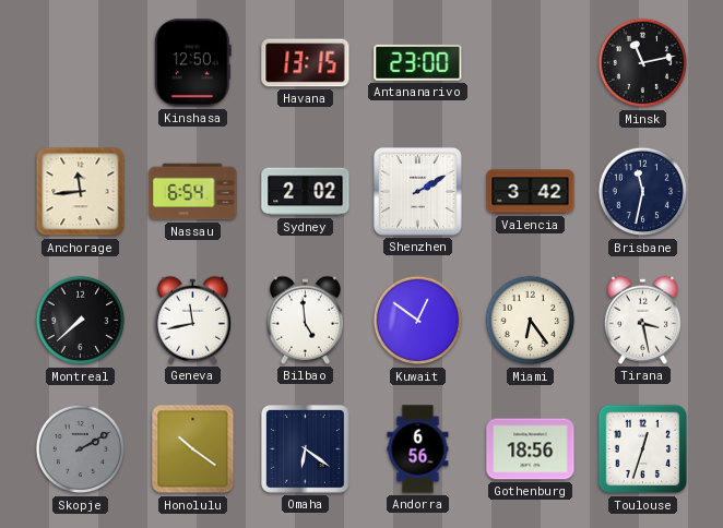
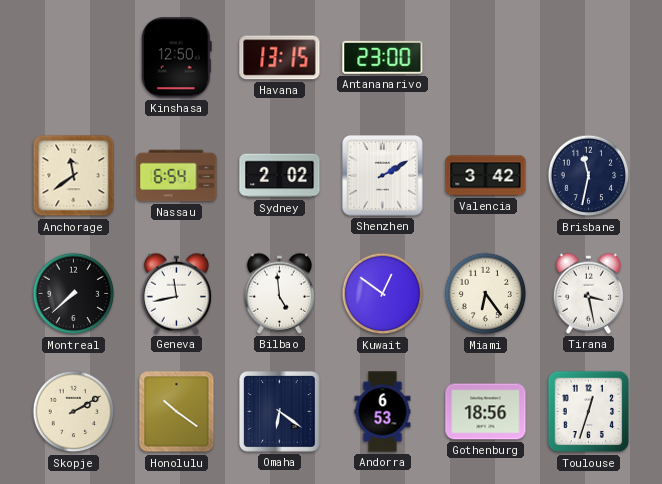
Minsk: 11:13 -> none (643, 63)
Anchorage: 11:44 -> 11:39 (74, 176)
Skopje dial: grey -> cream (74, 412)
Andorra: 6:56 -> 6:53 (383, 412)
